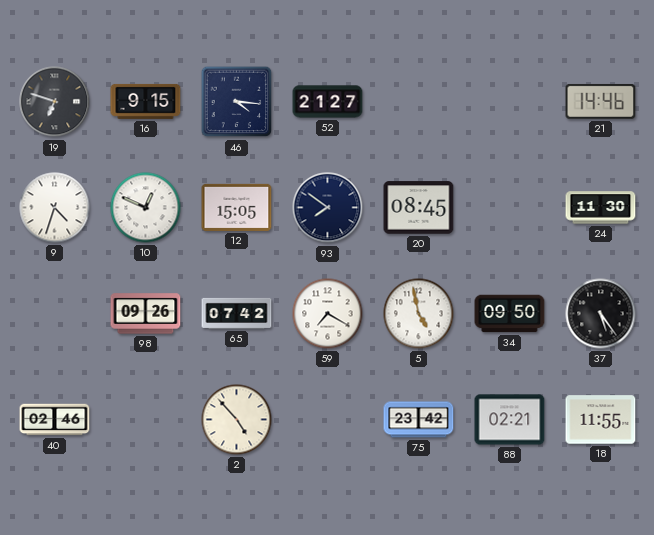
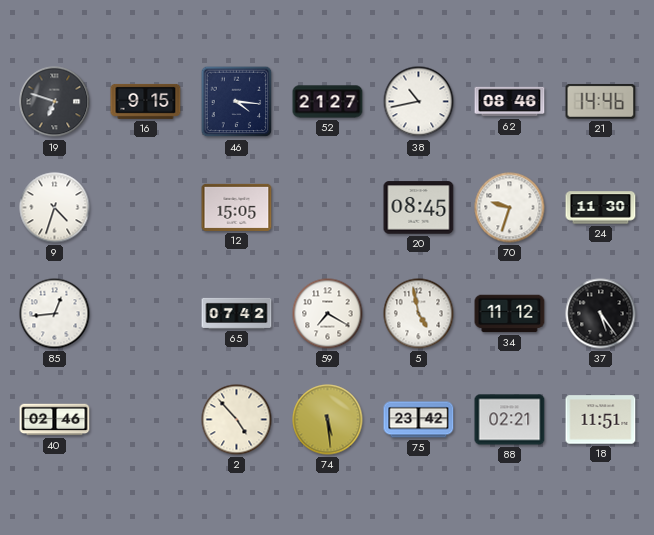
38: none -> 10:43 (419, 102)
62: none -> 08:46 (510, 102)
10: 12:49 -> none (146, 208)
93: 7:51 -> none (328, 208)
70: none -> 9:33 (510, 208)
85: none -> 12:44 (55, 314)
98: 09:26 -> none (146, 314)
34: 09:50 -> 11:12 (510, 314)
74: none -> 5:29 (328, 420)
18: 11:55 -> 11:51 (601, 420)
